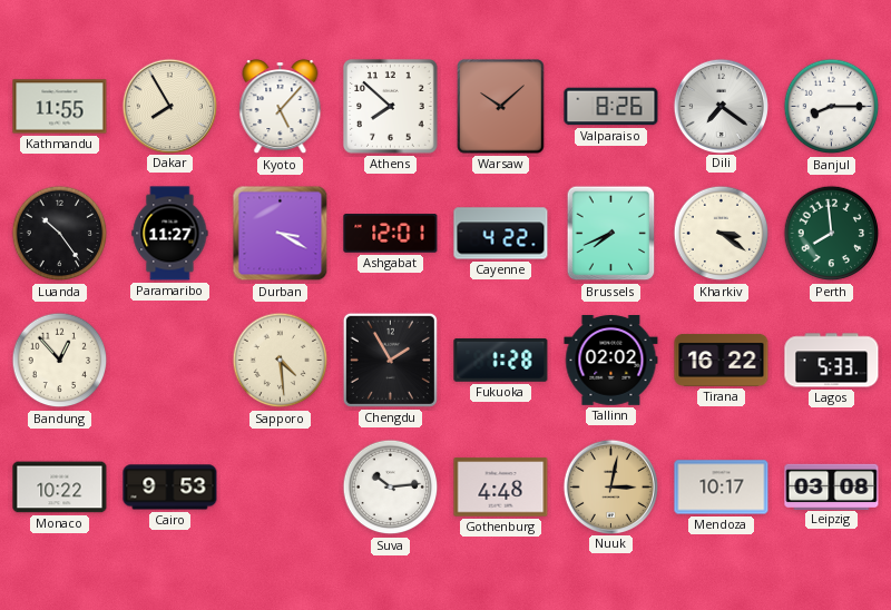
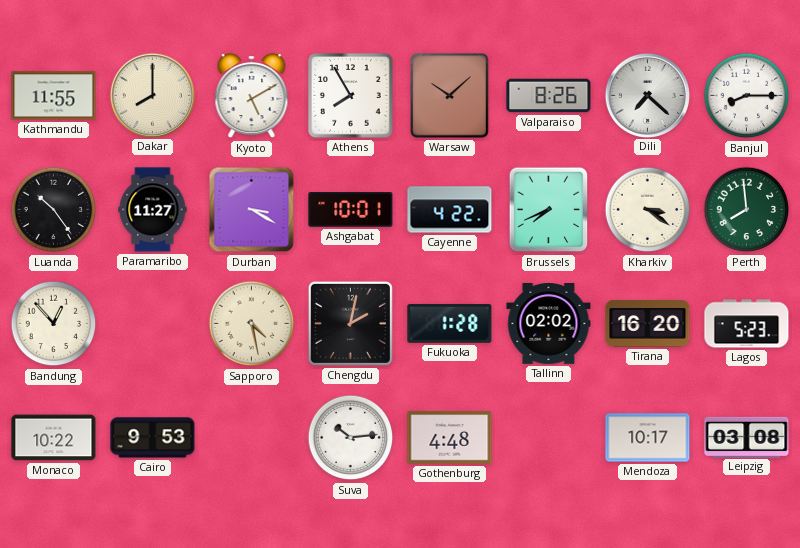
Dakar: 7:55 -> 8:00 (152, 95)
Kyoto: 5:07 -> 5:10 (252, 96)
Athens: 7:52 -> 7:55 (351, 96)
Dili: 7:21 -> 7:22 (647, 95)
Ashgabat: 12:01 -> 10:01 (351, 210)
Sapporo: 4:29 -> 4:28 (252, 324)
Chengdu: 1:55 -> 2:02 (350, 323)
Tirana: 16:22 -> 16:20 (648, 323)
Lagos: 5:33 -> 5:23 (747, 324)
Nuuk: 3:02 -> none (610, 486)
